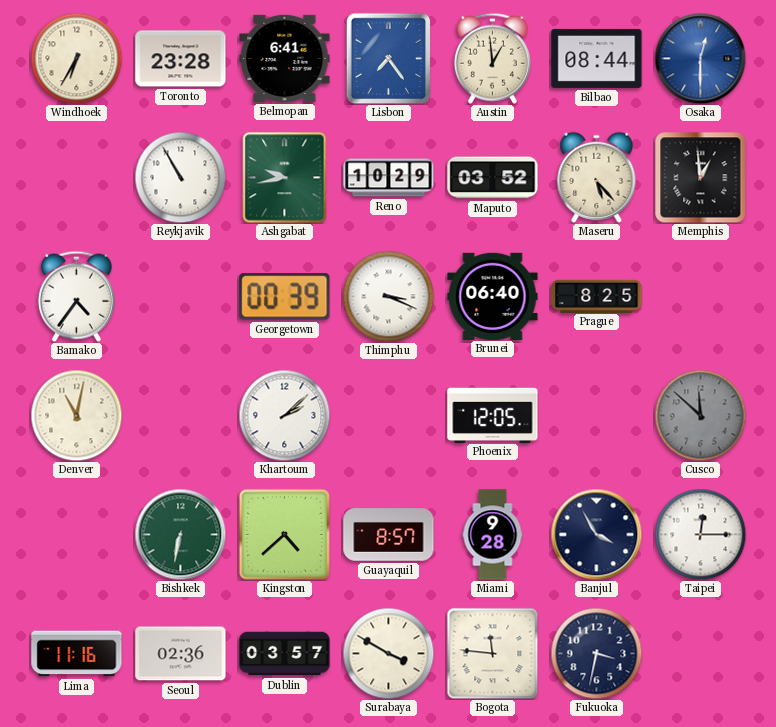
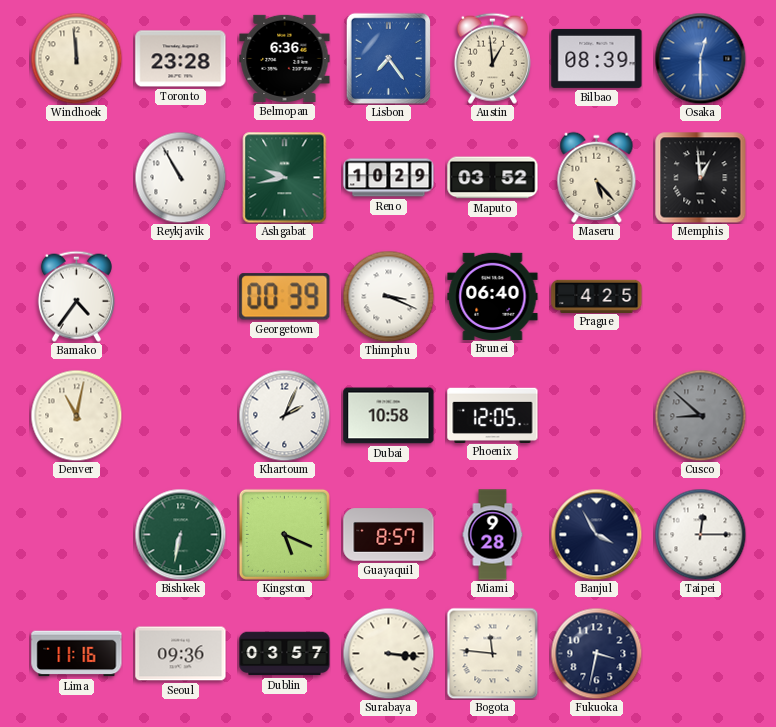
Windhoek: 6:35 -> 11:59 (76, 58)
Belmopan: 6:41 -> 6:36 (285, 58)
Bilbao: 08:44 -> 08:39 (597, 58)
Prague: 8:25 -> 4:25 (597, 296)
Khartoum: 2:08 -> 2:04 (284, 415)
Dubai: none -> 10:58 (389, 416)
Cusco: 11:52 -> 8:52 (700, 415)
Kingston: 4:38 -> 5:19 (284, 534)
Seoul: 02:36 -> 09:36 (181, 654)
Surabaya: 3:50 -> 3:16 (388, 653)
